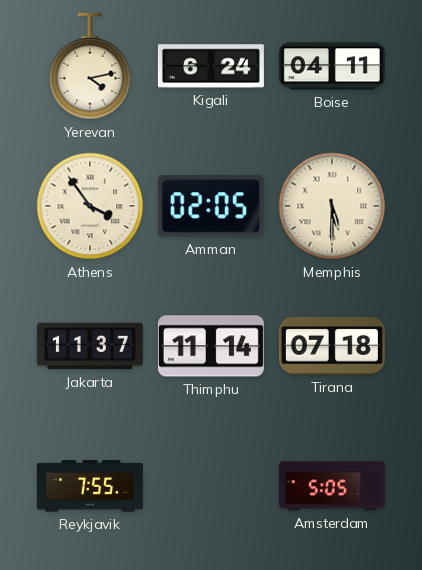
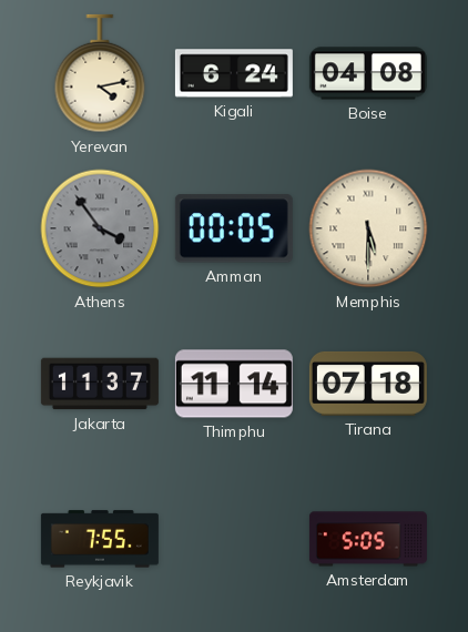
Boise: 04:11 -> 04:08 (368, 73)
Athens dial: cream -> grey (100, 228)
Amman: 02:05 -> 00:05 (234, 228)
